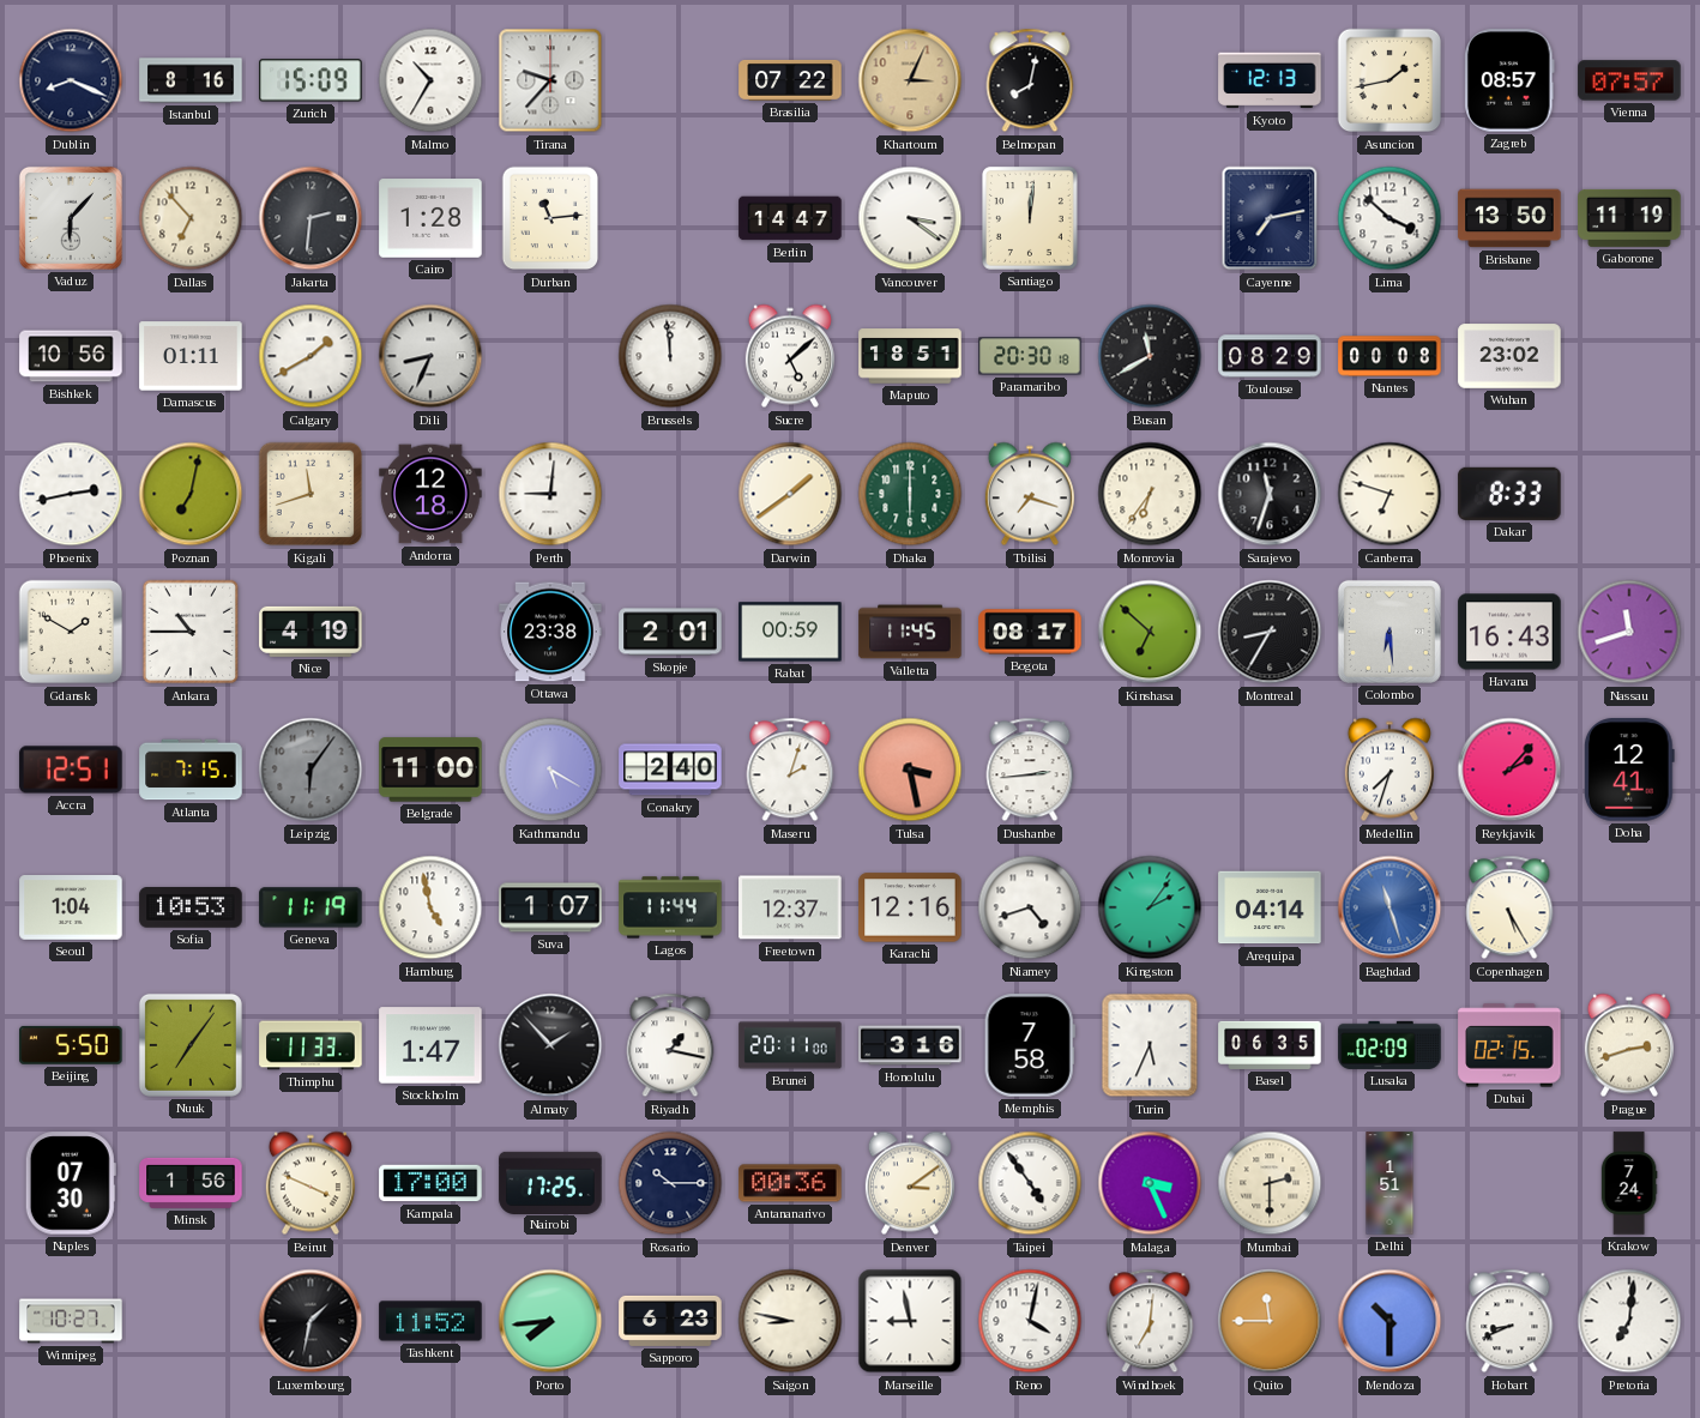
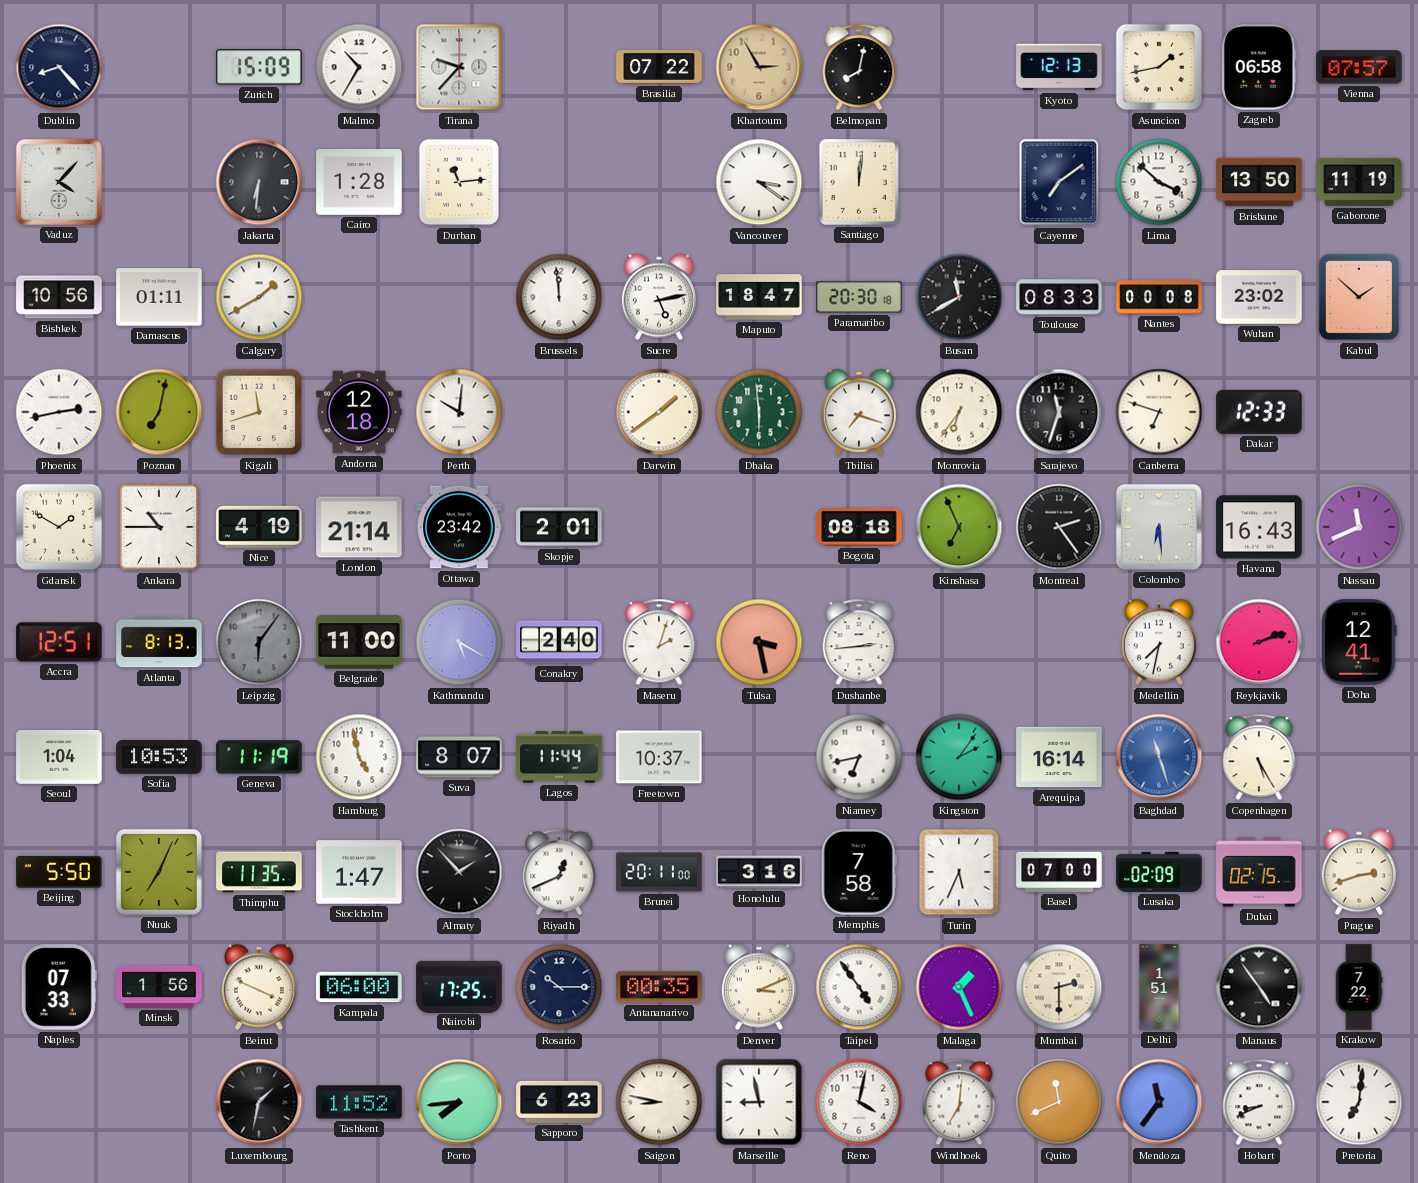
Dublin: 8:19 -> 8:23 (59, 67)
Istanbul: 8:16 -> none (191, 80)
Khartoum: 3:04 -> 2:55 (759, 67)
Zagreb: 08:57 -> 06:58 (1260, 67)
Vaduz: 6:07 -> 4:07 (59, 182)
Dallas: 6:53 -> none (191, 218)
Jakarta: 2:31 -> 6:31 (259, 182)
Berlin: 14:47 -> none (790, 218)
Cayenne: 7:13 -> 7:09 (1059, 182)
Dili: 8:34 -> none (430, 356)
Sucre: 5:08 -> 5:13 (659, 297)
Maputo: 18:51 -> 18:47 (759, 297)
Toulouse: 08:29 -> 08:33 (1059, 297)
Kabul: none -> 1:52 (1359, 297)
Perth: 9:01 -> 10:01 (459, 412)
Dhaka: 6:00 -> 5:59 (759, 412)
Dakar: 8:33 -> 12:33 (1259, 412)
London: none -> 21:14 (359, 527)
Ottawa: 23:38 -> 23:42 (459, 527)
Rabat: 00:59 -> none (790, 632)
Valletta: 11:45 -> none (910, 632)
Bogota: 08:17 -> 08:18 (859, 527)
Kinshasa: 6:52 -> 6:56 (959, 527)
Montreal: 8:35 -> 2:24 (1059, 527)
Nassau: 11:42 -> 11:41 (1359, 527)
Atlanta: 7:15 -> 8:13 (159, 642)
Medellin: 7:33 -> 7:32 (1159, 642)
Reykjavik: 2:07 -> 2:12 (1259, 642)
Suva: 1:07 -> 8:07 (459, 757)
Freetown: 12:37 -> 10:37 (659, 757)
Karachi: 12:16 -> none (910, 907)
Niamey: 4:42 -> 6:43 (859, 757)
Arequipa: 04:14 -> 16:14 (1059, 757)
Nuuk: 7:06 -> 7:04 (159, 872)
Thimphu: 11:33 -> 11:35 (259, 872)
Riyadh: 1:17 -> 12:41 (559, 872)
Basel: 06:35 -> 07:00 (1059, 872)
Naples: 07:30 -> 07:33 (59, 987)
Kampala: 17:00 -> 06:00 (359, 987)
Antananarivo: 00:36 -> 00:35 (659, 987)
Denver: 3:09 -> 3:11 (759, 987)
Malaga: 3:26 -> 1:26 (959, 987)
Manaus: none -> 4:54 (1259, 987)
Krakow: 7:24 -> 7:22 (1359, 987)
Winnipeg: 10:27 -> none (71, 1321)
Quito: 11:45 -> 11:41 (1059, 1102)
Mendoza: 10:30 -> 11:36 (1159, 1102)
